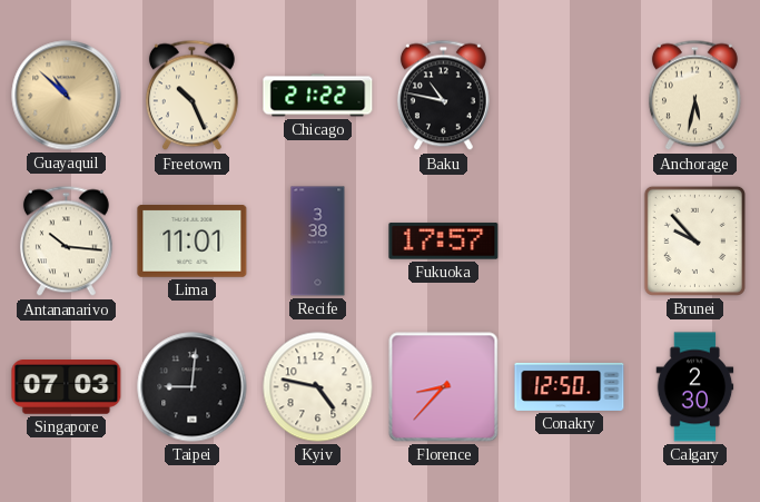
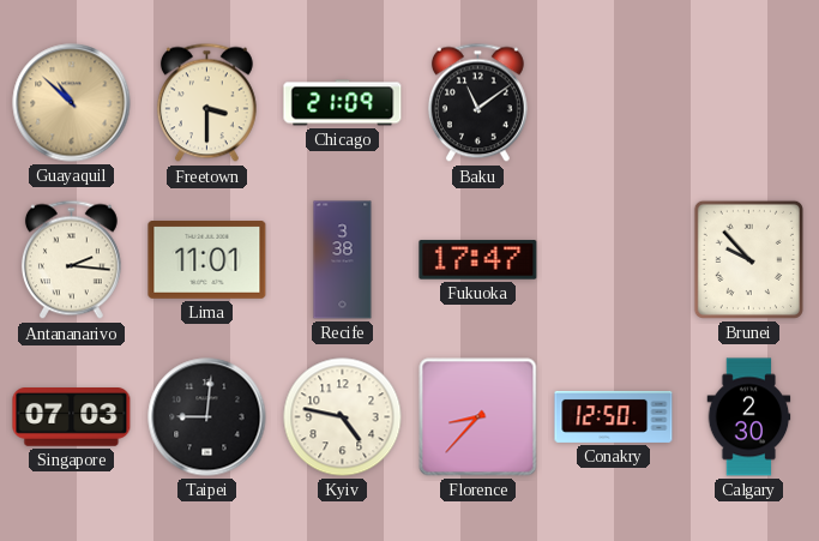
Freetown: 10:26 -> 3:30 (206, 103)
Chicago: 21:22 -> 21:09 (343, 103)
Baku: 10:47 -> 11:09 (477, 103)
Anchorage: 5:32 -> none (694, 96)
Antananarivo: 10:16 -> 2:16 (71, 260)
Fukuoka: 17:57 -> 17:47 (478, 260)
